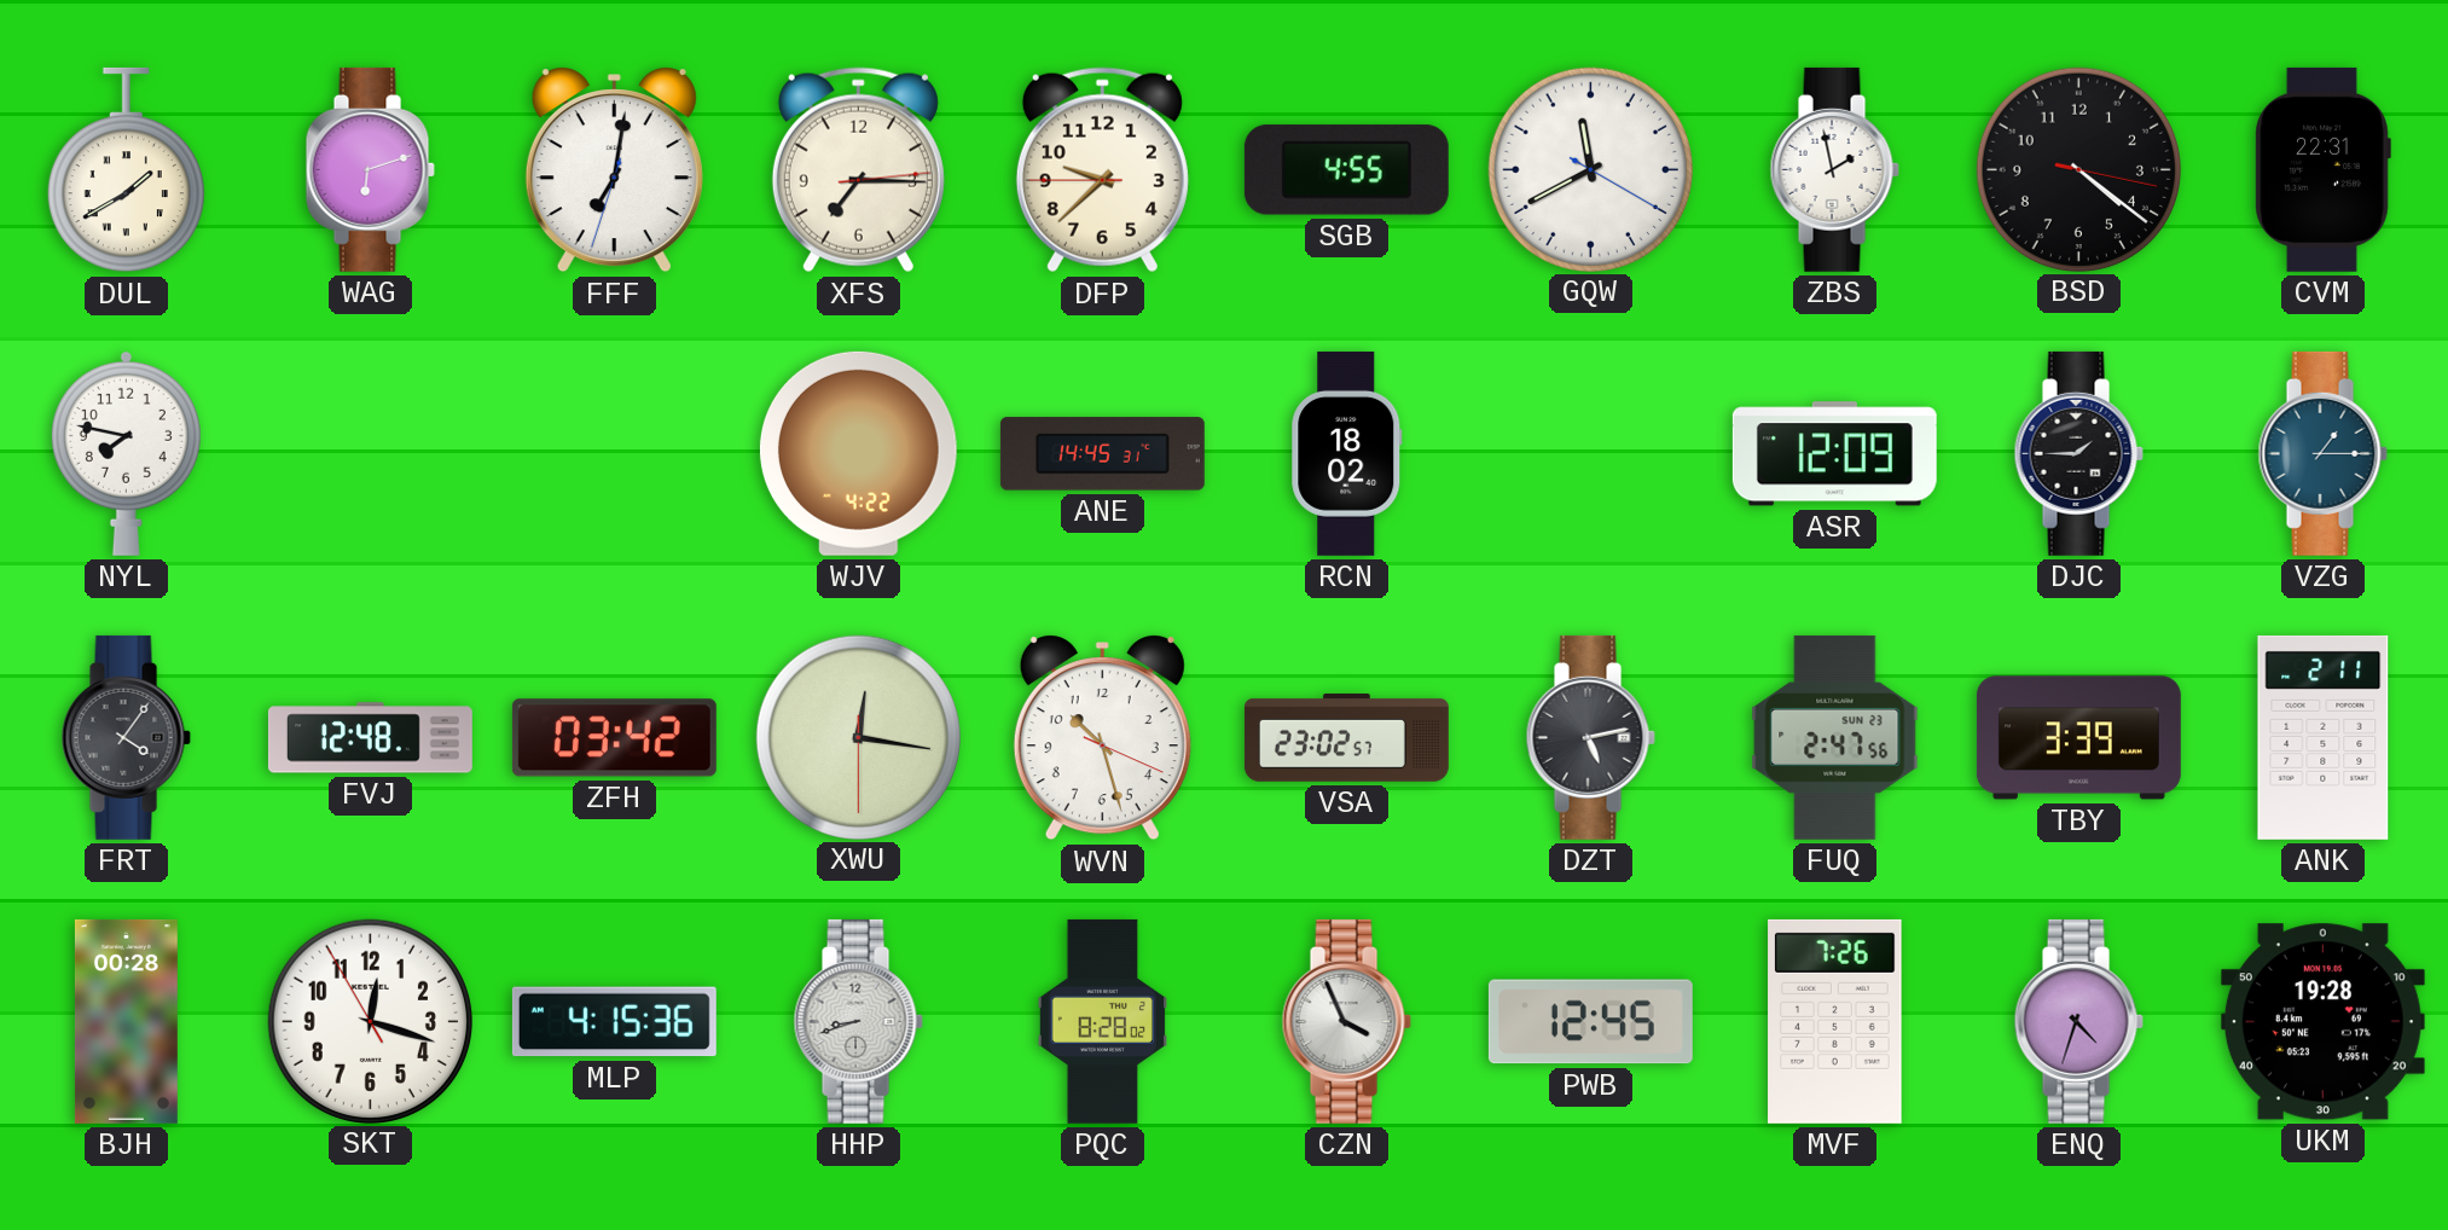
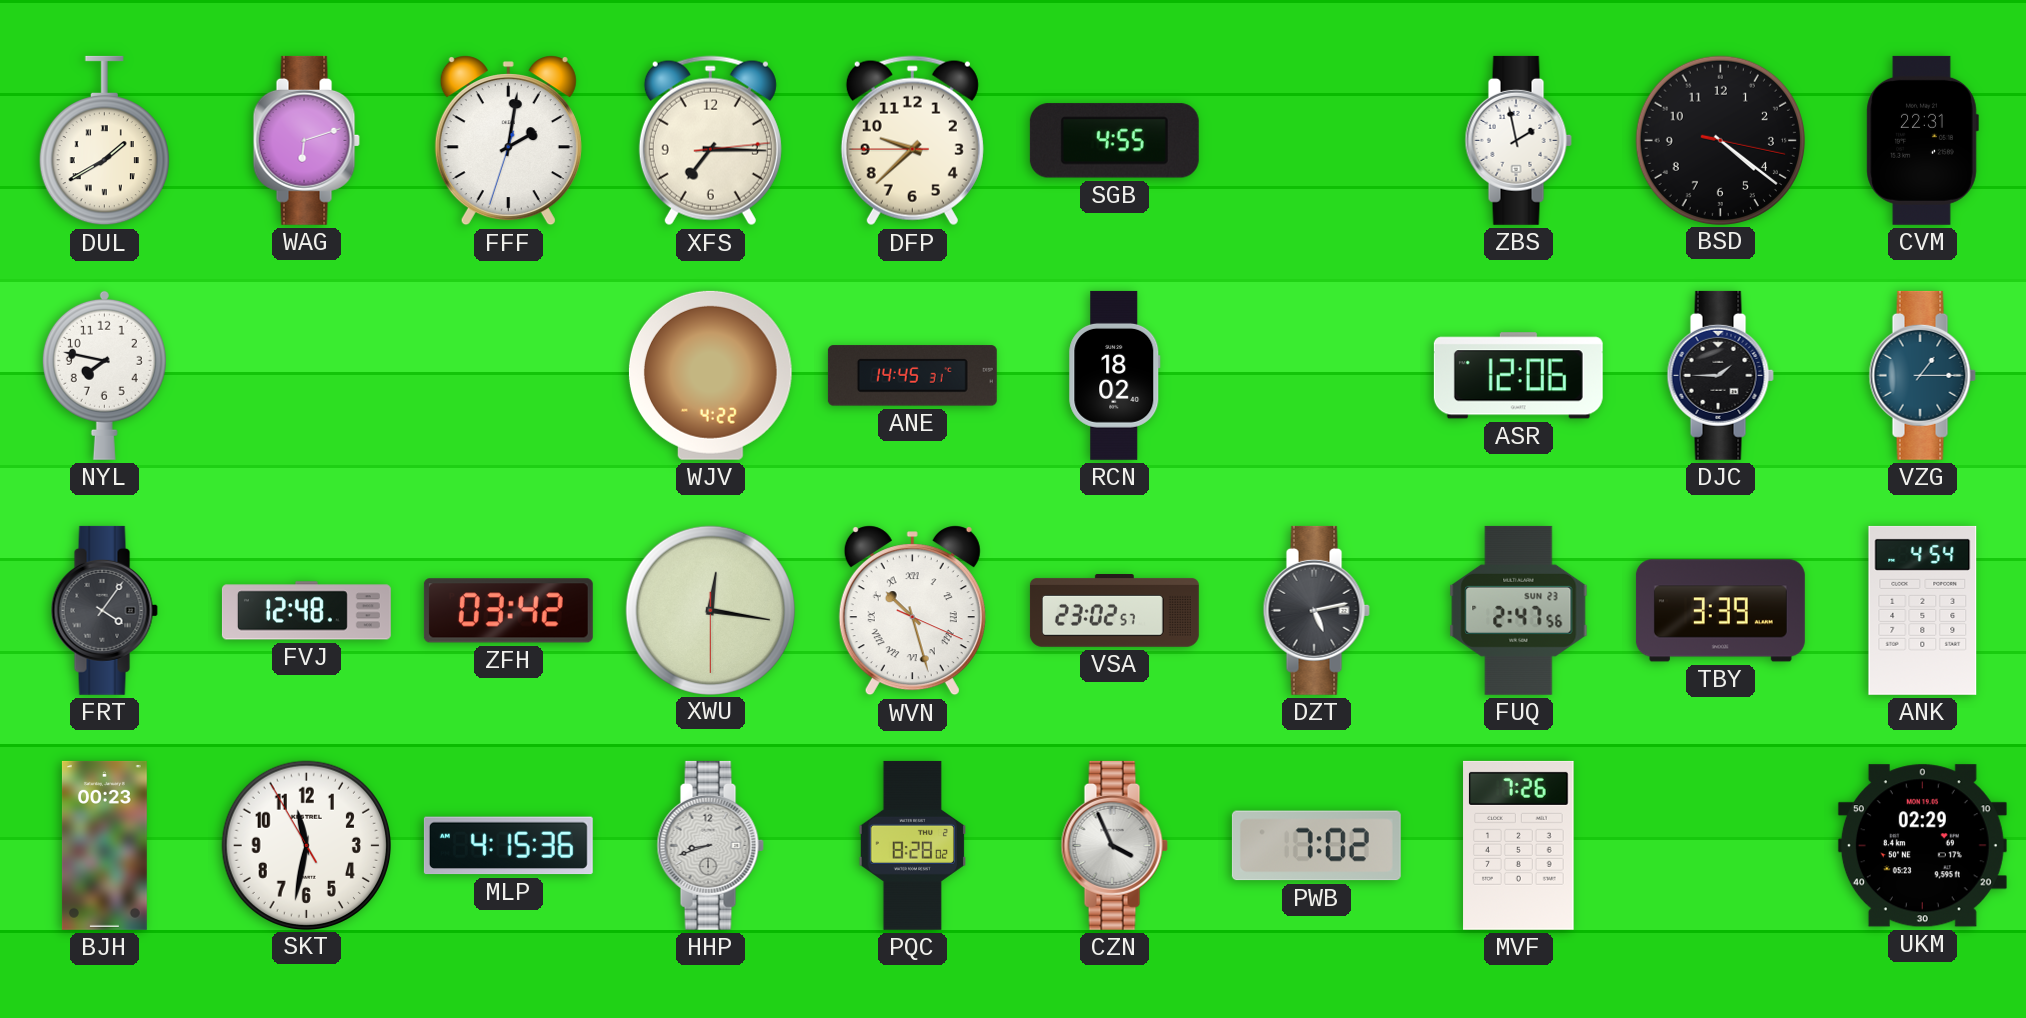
FFF: 7:01 -> 2:01 (508, 141)
GQW: 11:40 -> none (1590, 169)
ASR: 12:09 -> 12:06 (1518, 376)
WVN numerals: Arabic -> Roman (912, 611)
ANK: 2:11 -> 4:54 (1923, 610)
BJH: 00:28 -> 00:23 (104, 845)
SKT: 12:17 -> 11:31 (306, 845)
PWB: 12:45 -> 7:02 (1316, 846)
ENQ: 4:33 -> none (2078, 1021)
UKM: 19:28 -> 02:29 (1922, 846)
